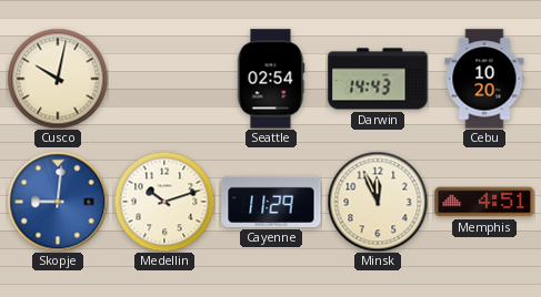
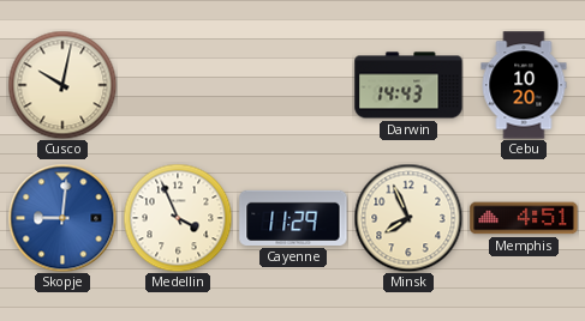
Seattle: 02:54 -> none (271, 79)
Medellin: 10:12 -> 3:56 (178, 218)
Minsk: 11:56 -> 7:56 (408, 218)
